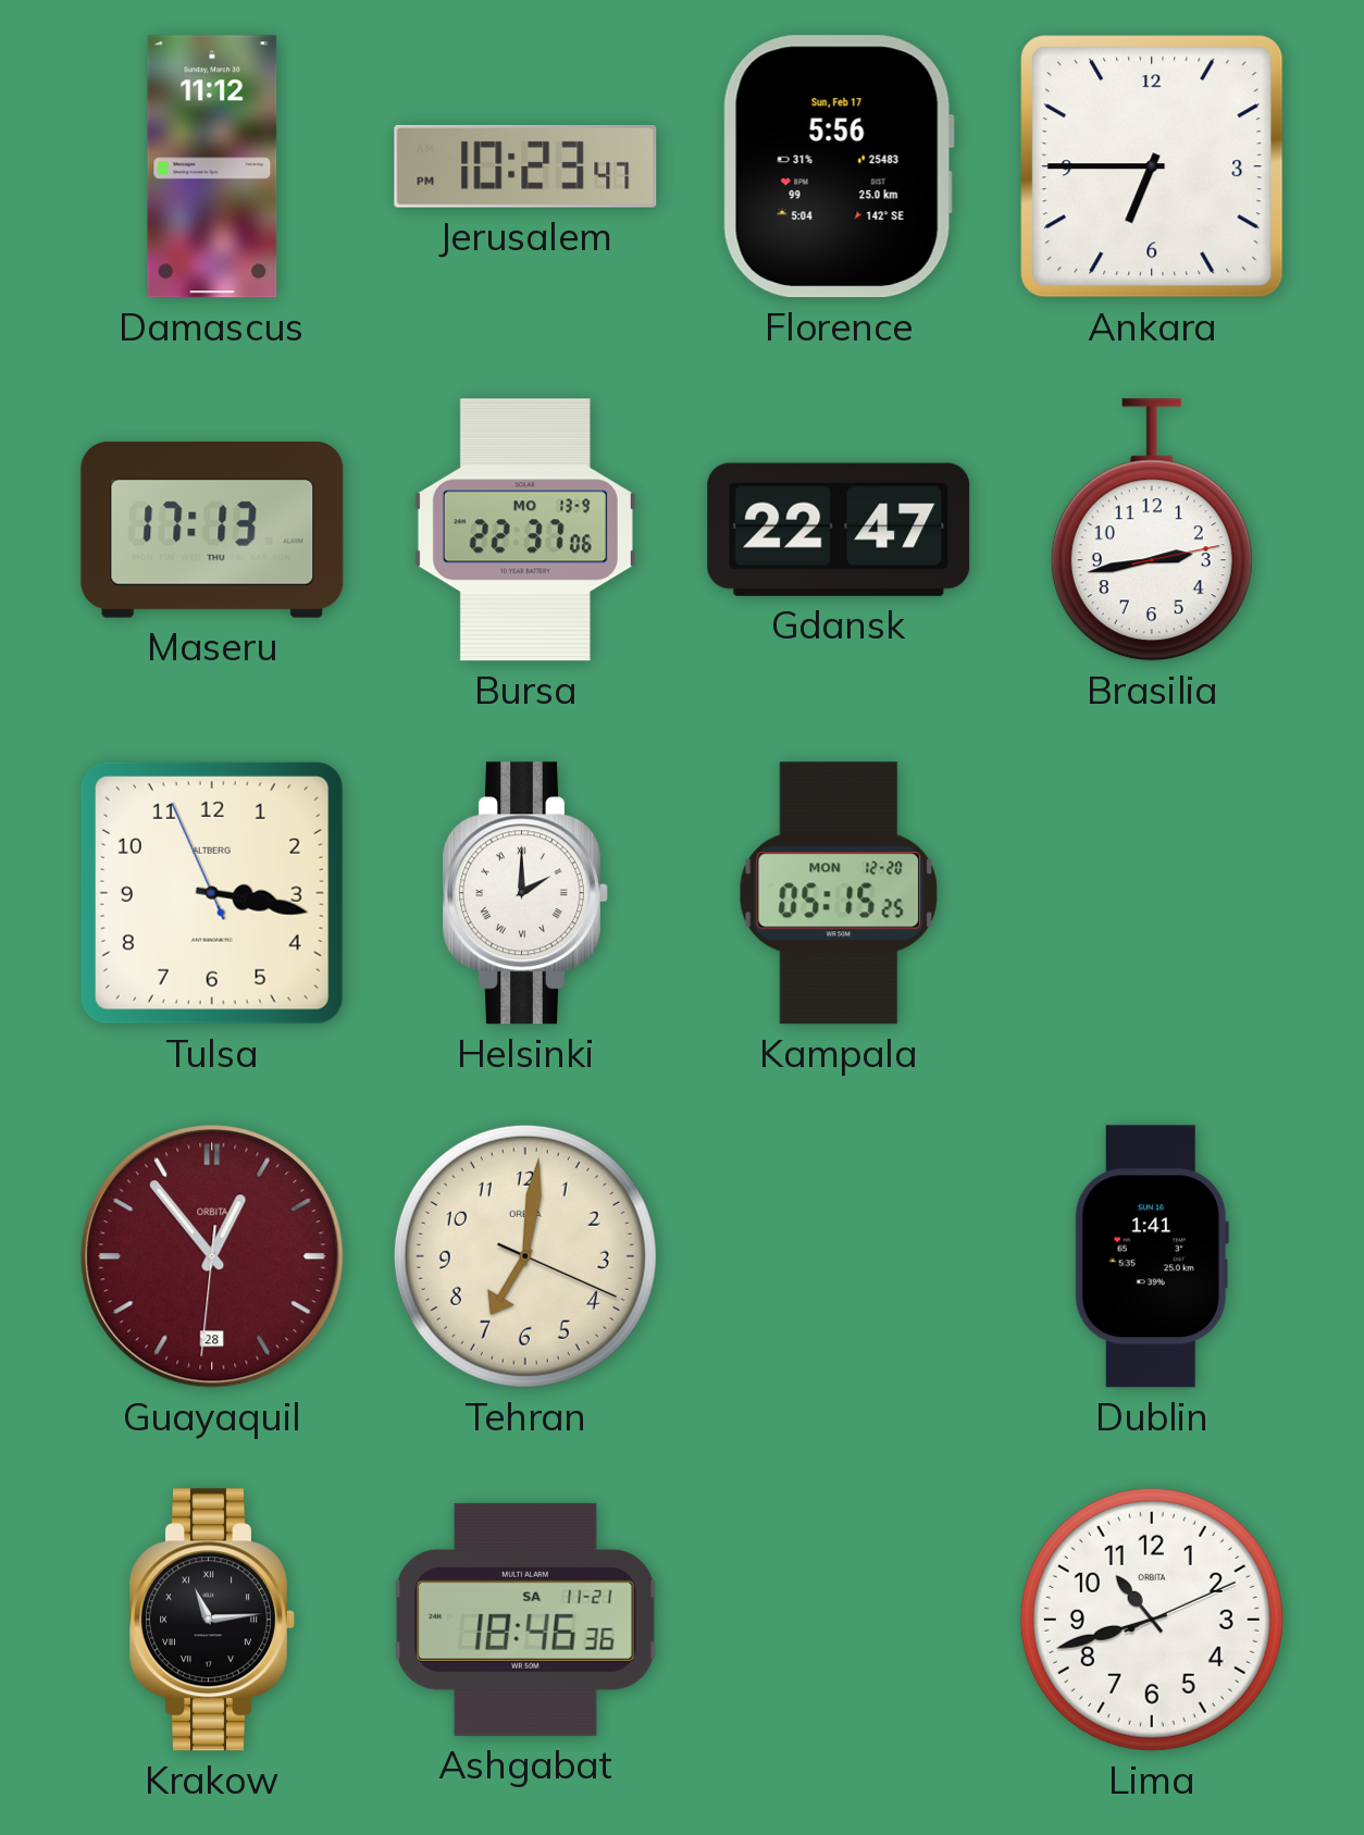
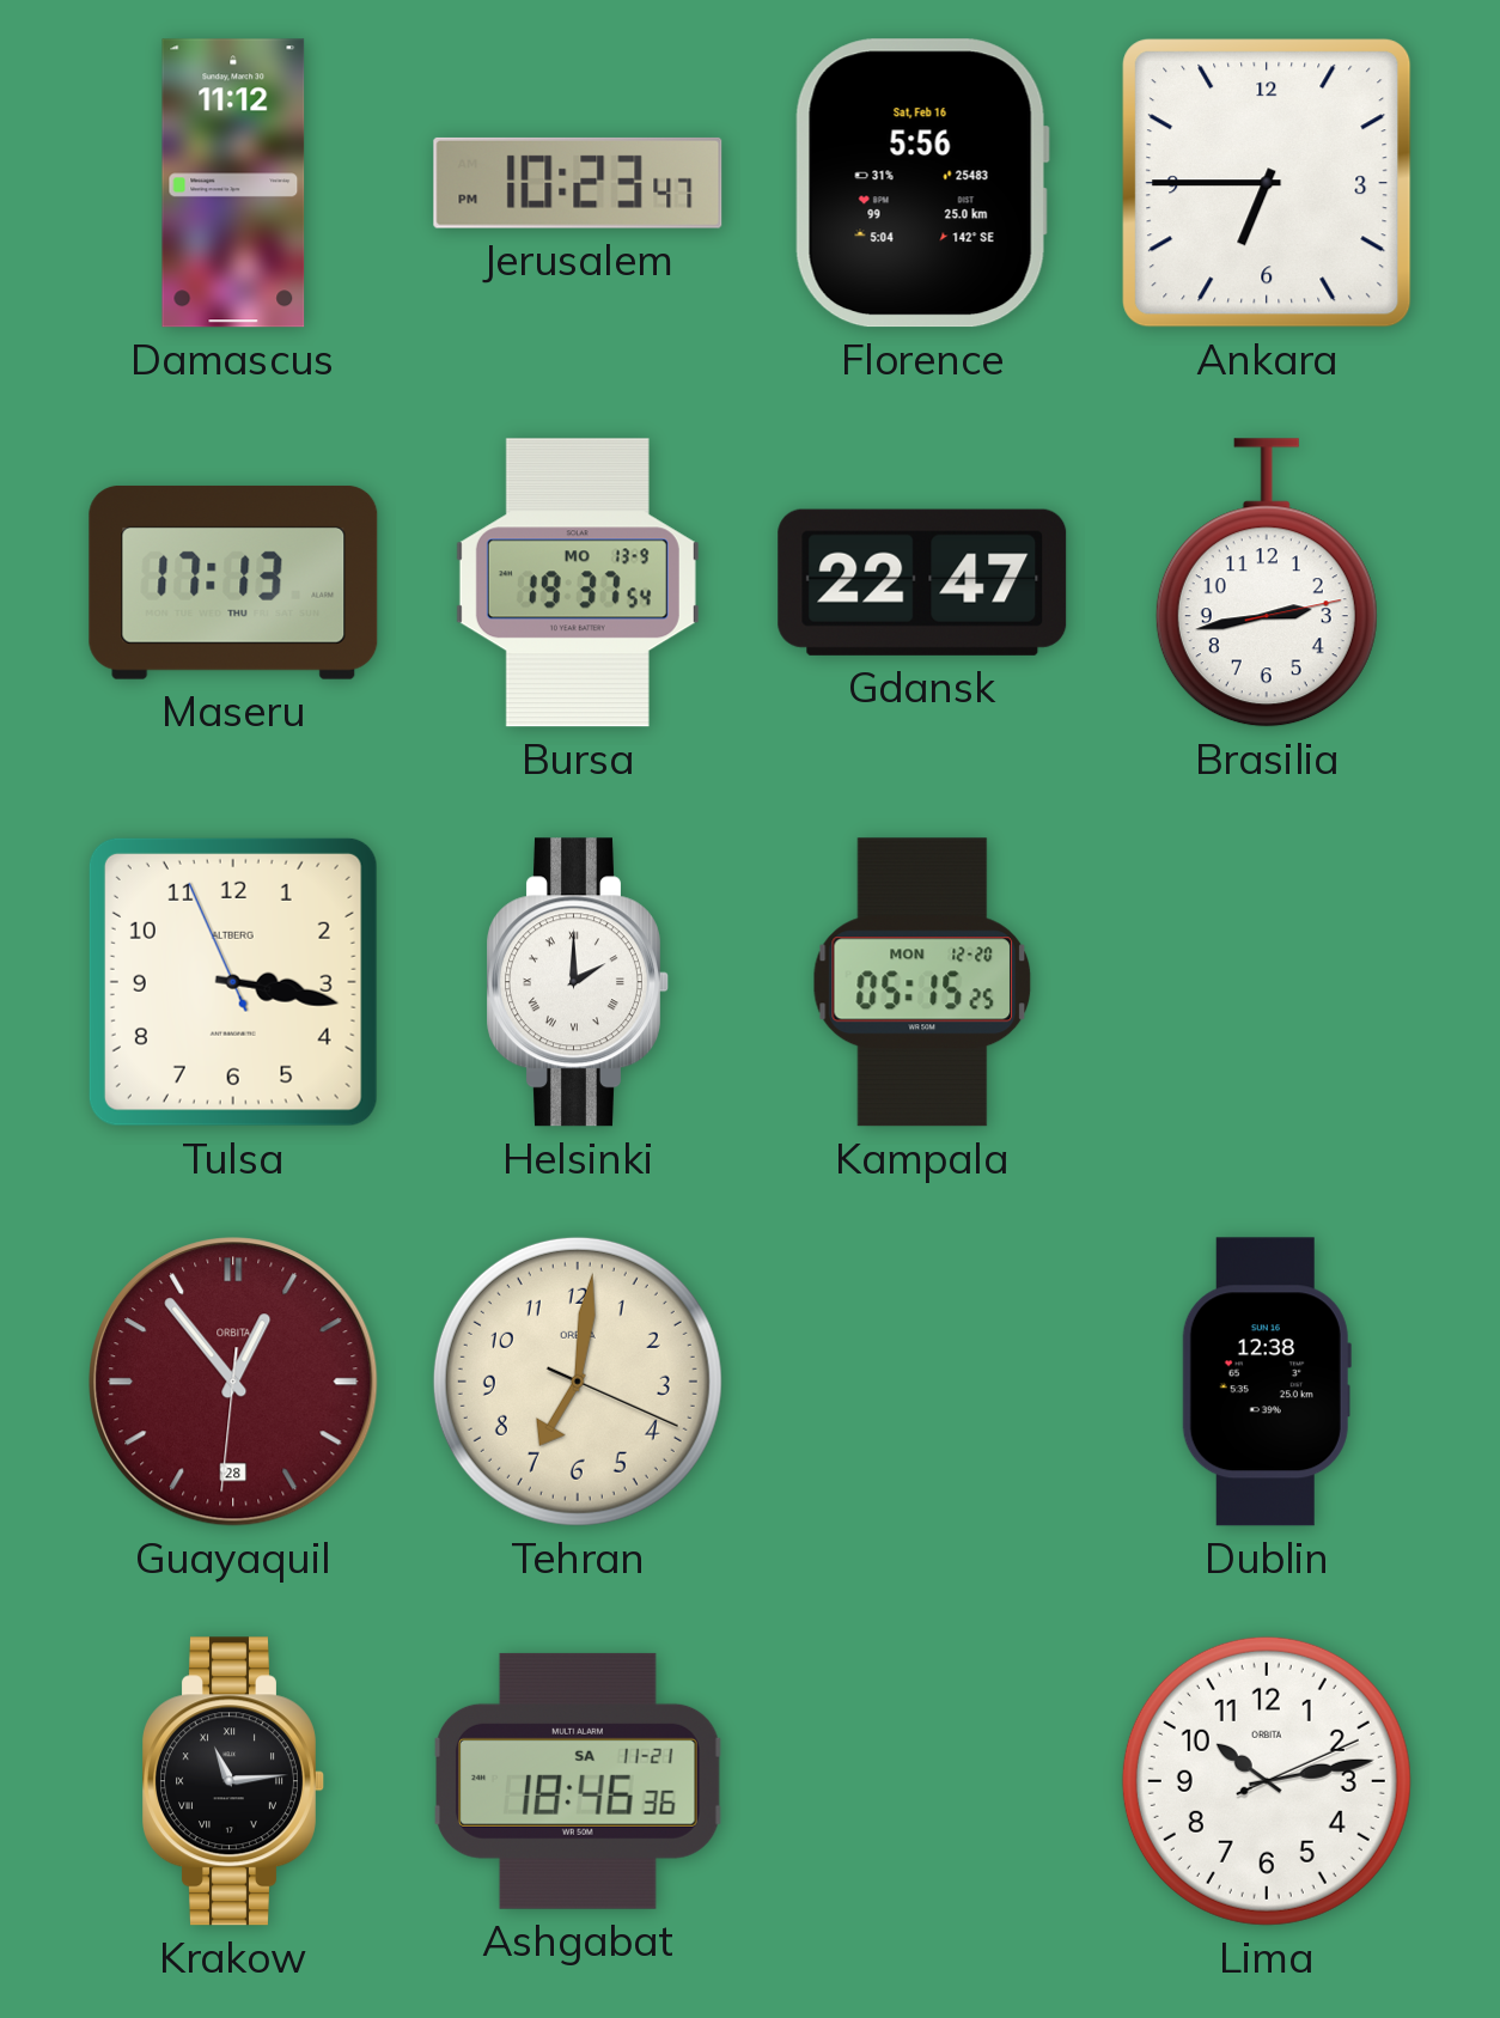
Florence date: Sun, Feb 17 -> Sat, Feb 16 (922, 183)
Bursa: 22:37 -> 19:37 (578, 583)
Dublin: 1:41 -> 12:38 (1267, 1382)
Lima: 10:42 -> 10:13 (1267, 1781)
